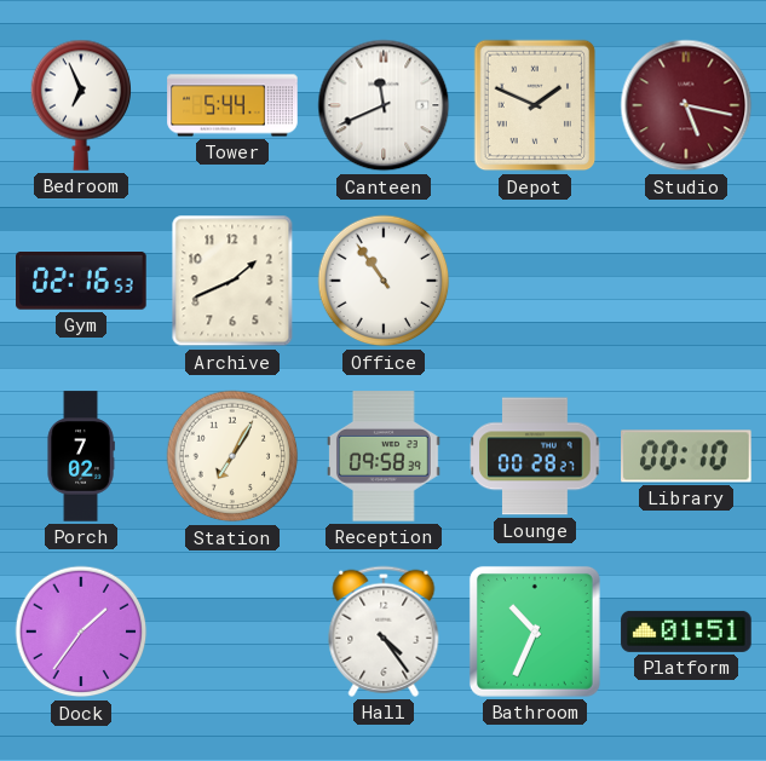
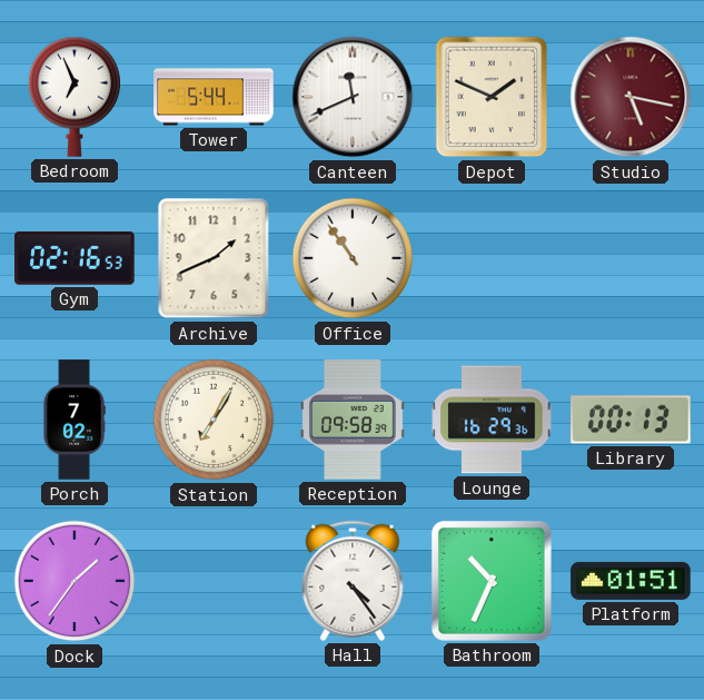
Lounge: 00:28 -> 16:29 (492, 420)
Library: 00:10 -> 00:13 (631, 420)
